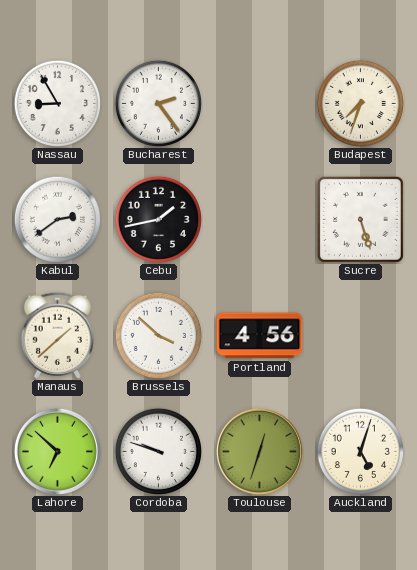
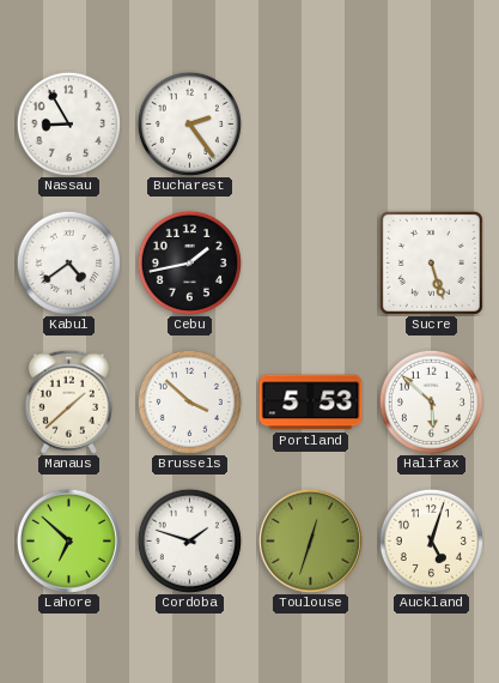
Budapest: 7:33 -> none (360, 103)
Kabul: 2:39 -> 4:39 (68, 262)
Portland: 4:56 -> 5:53 (311, 403)
Halifax: none -> 5:52 (431, 401)
Cordoba: 9:48 -> 1:48 (189, 540)
